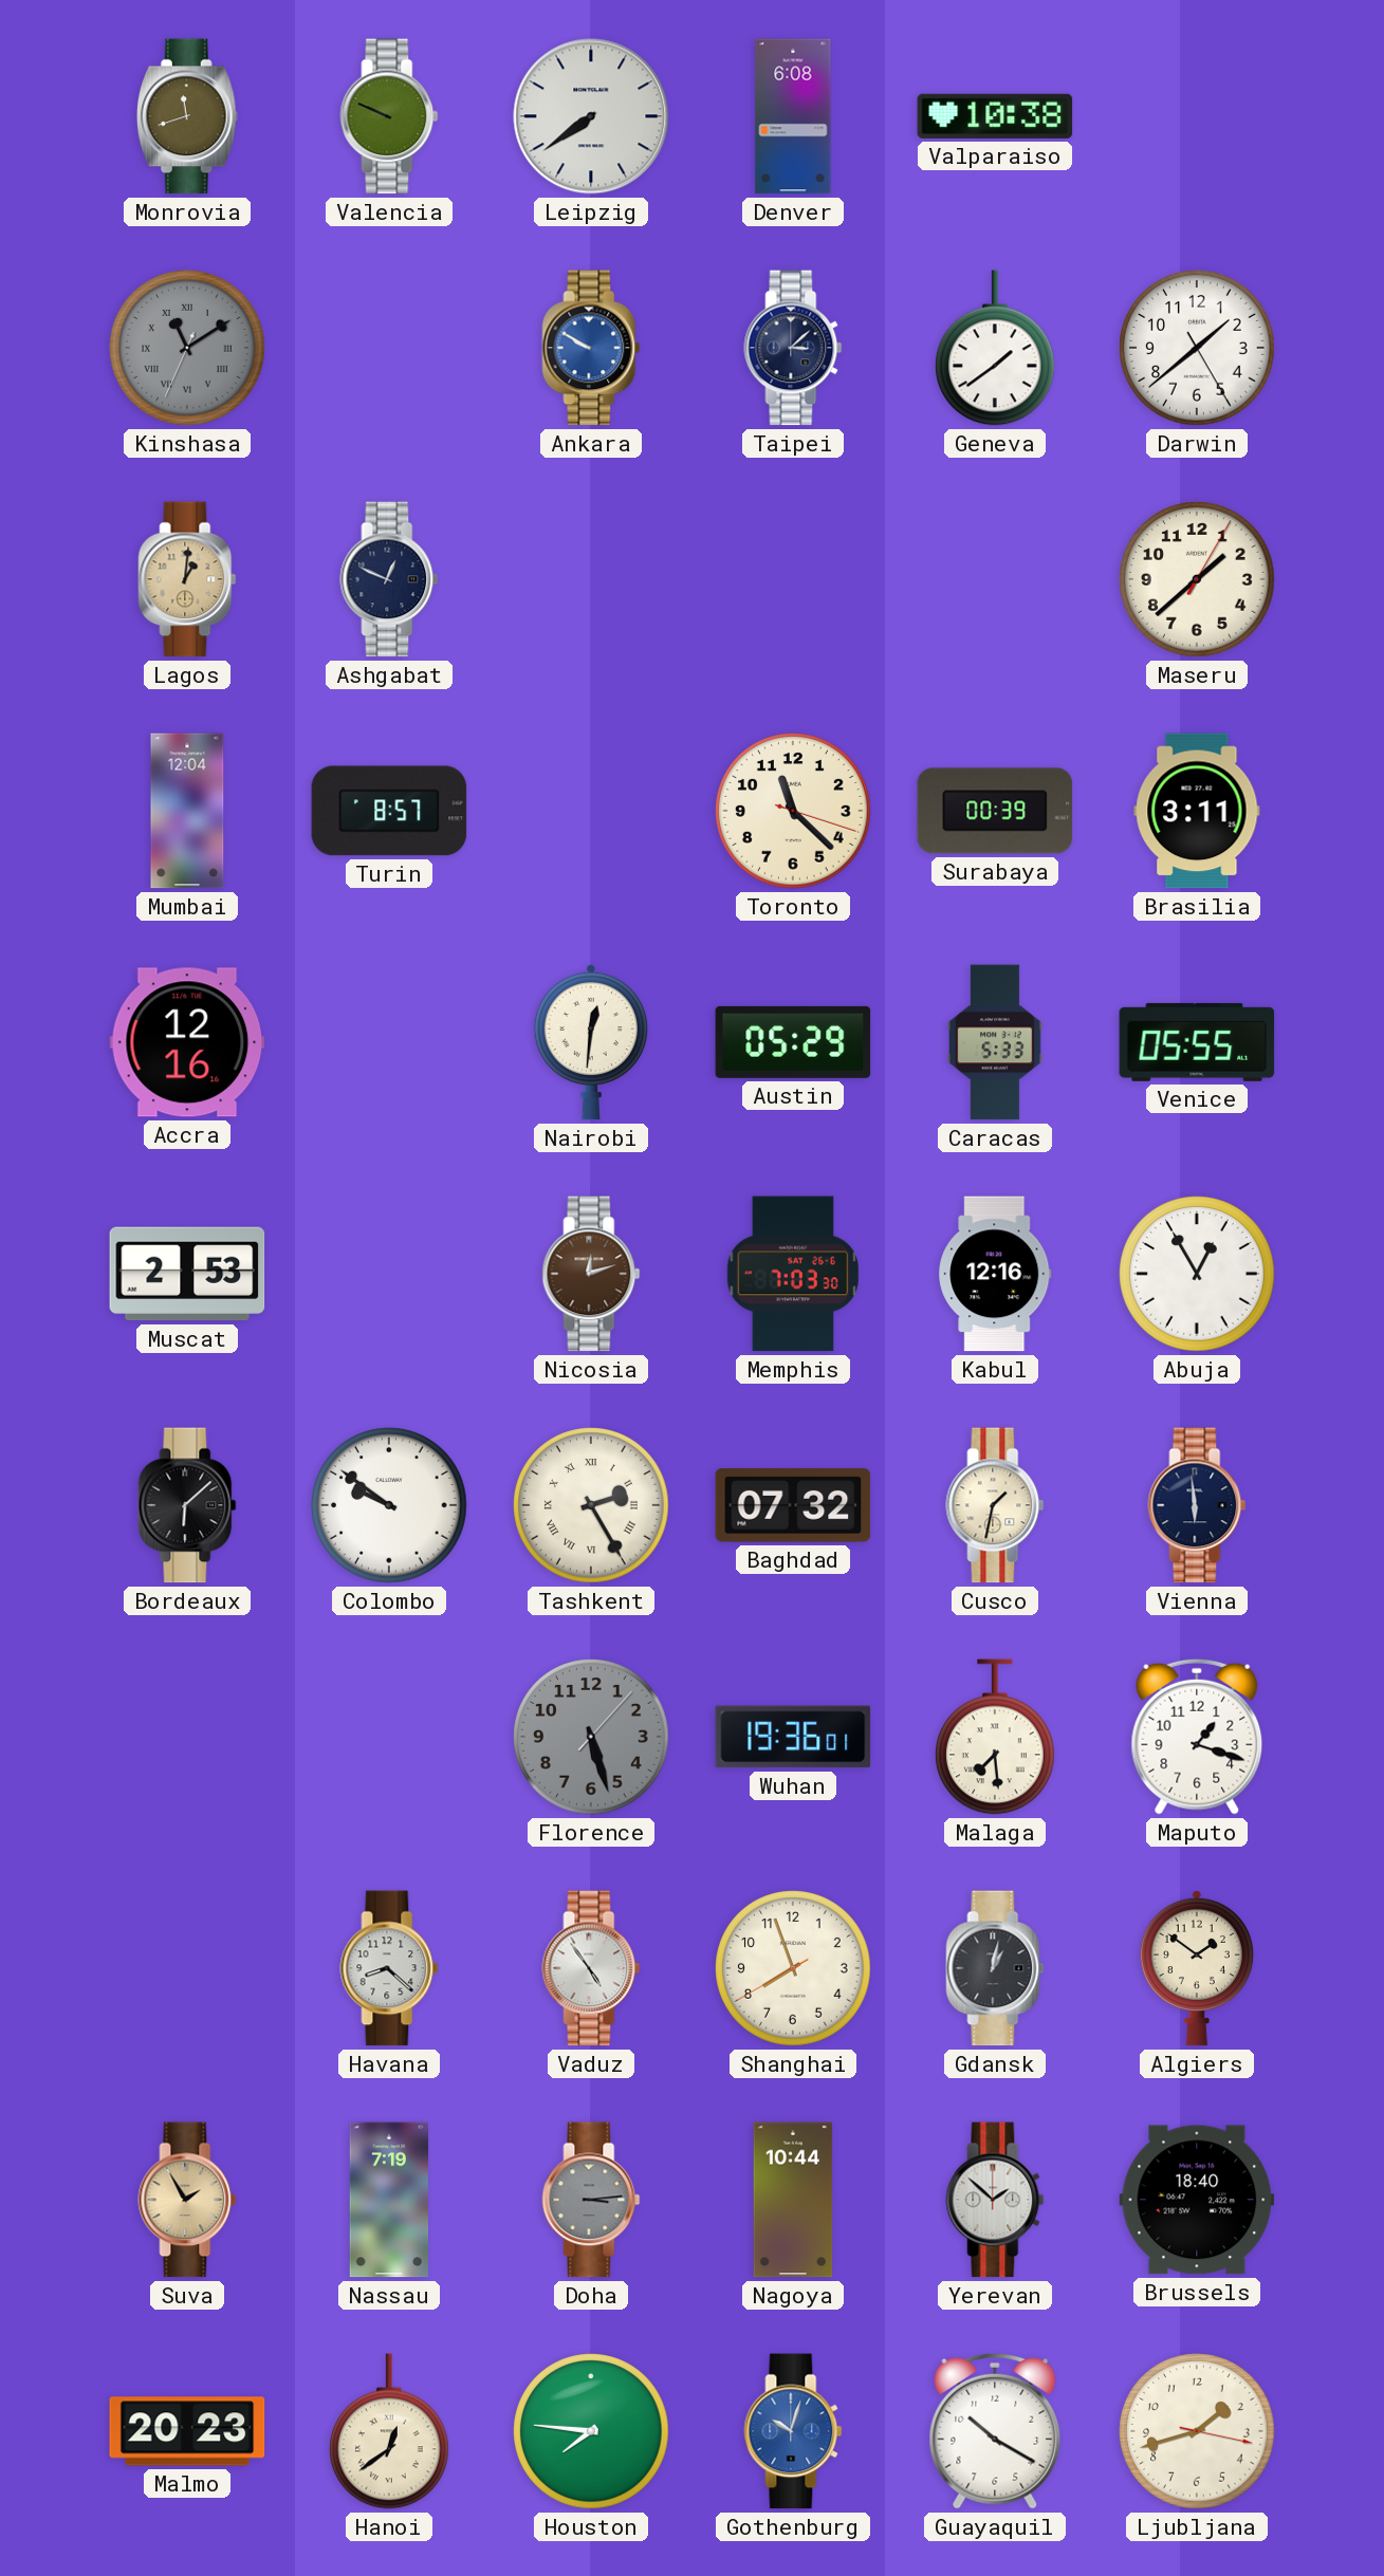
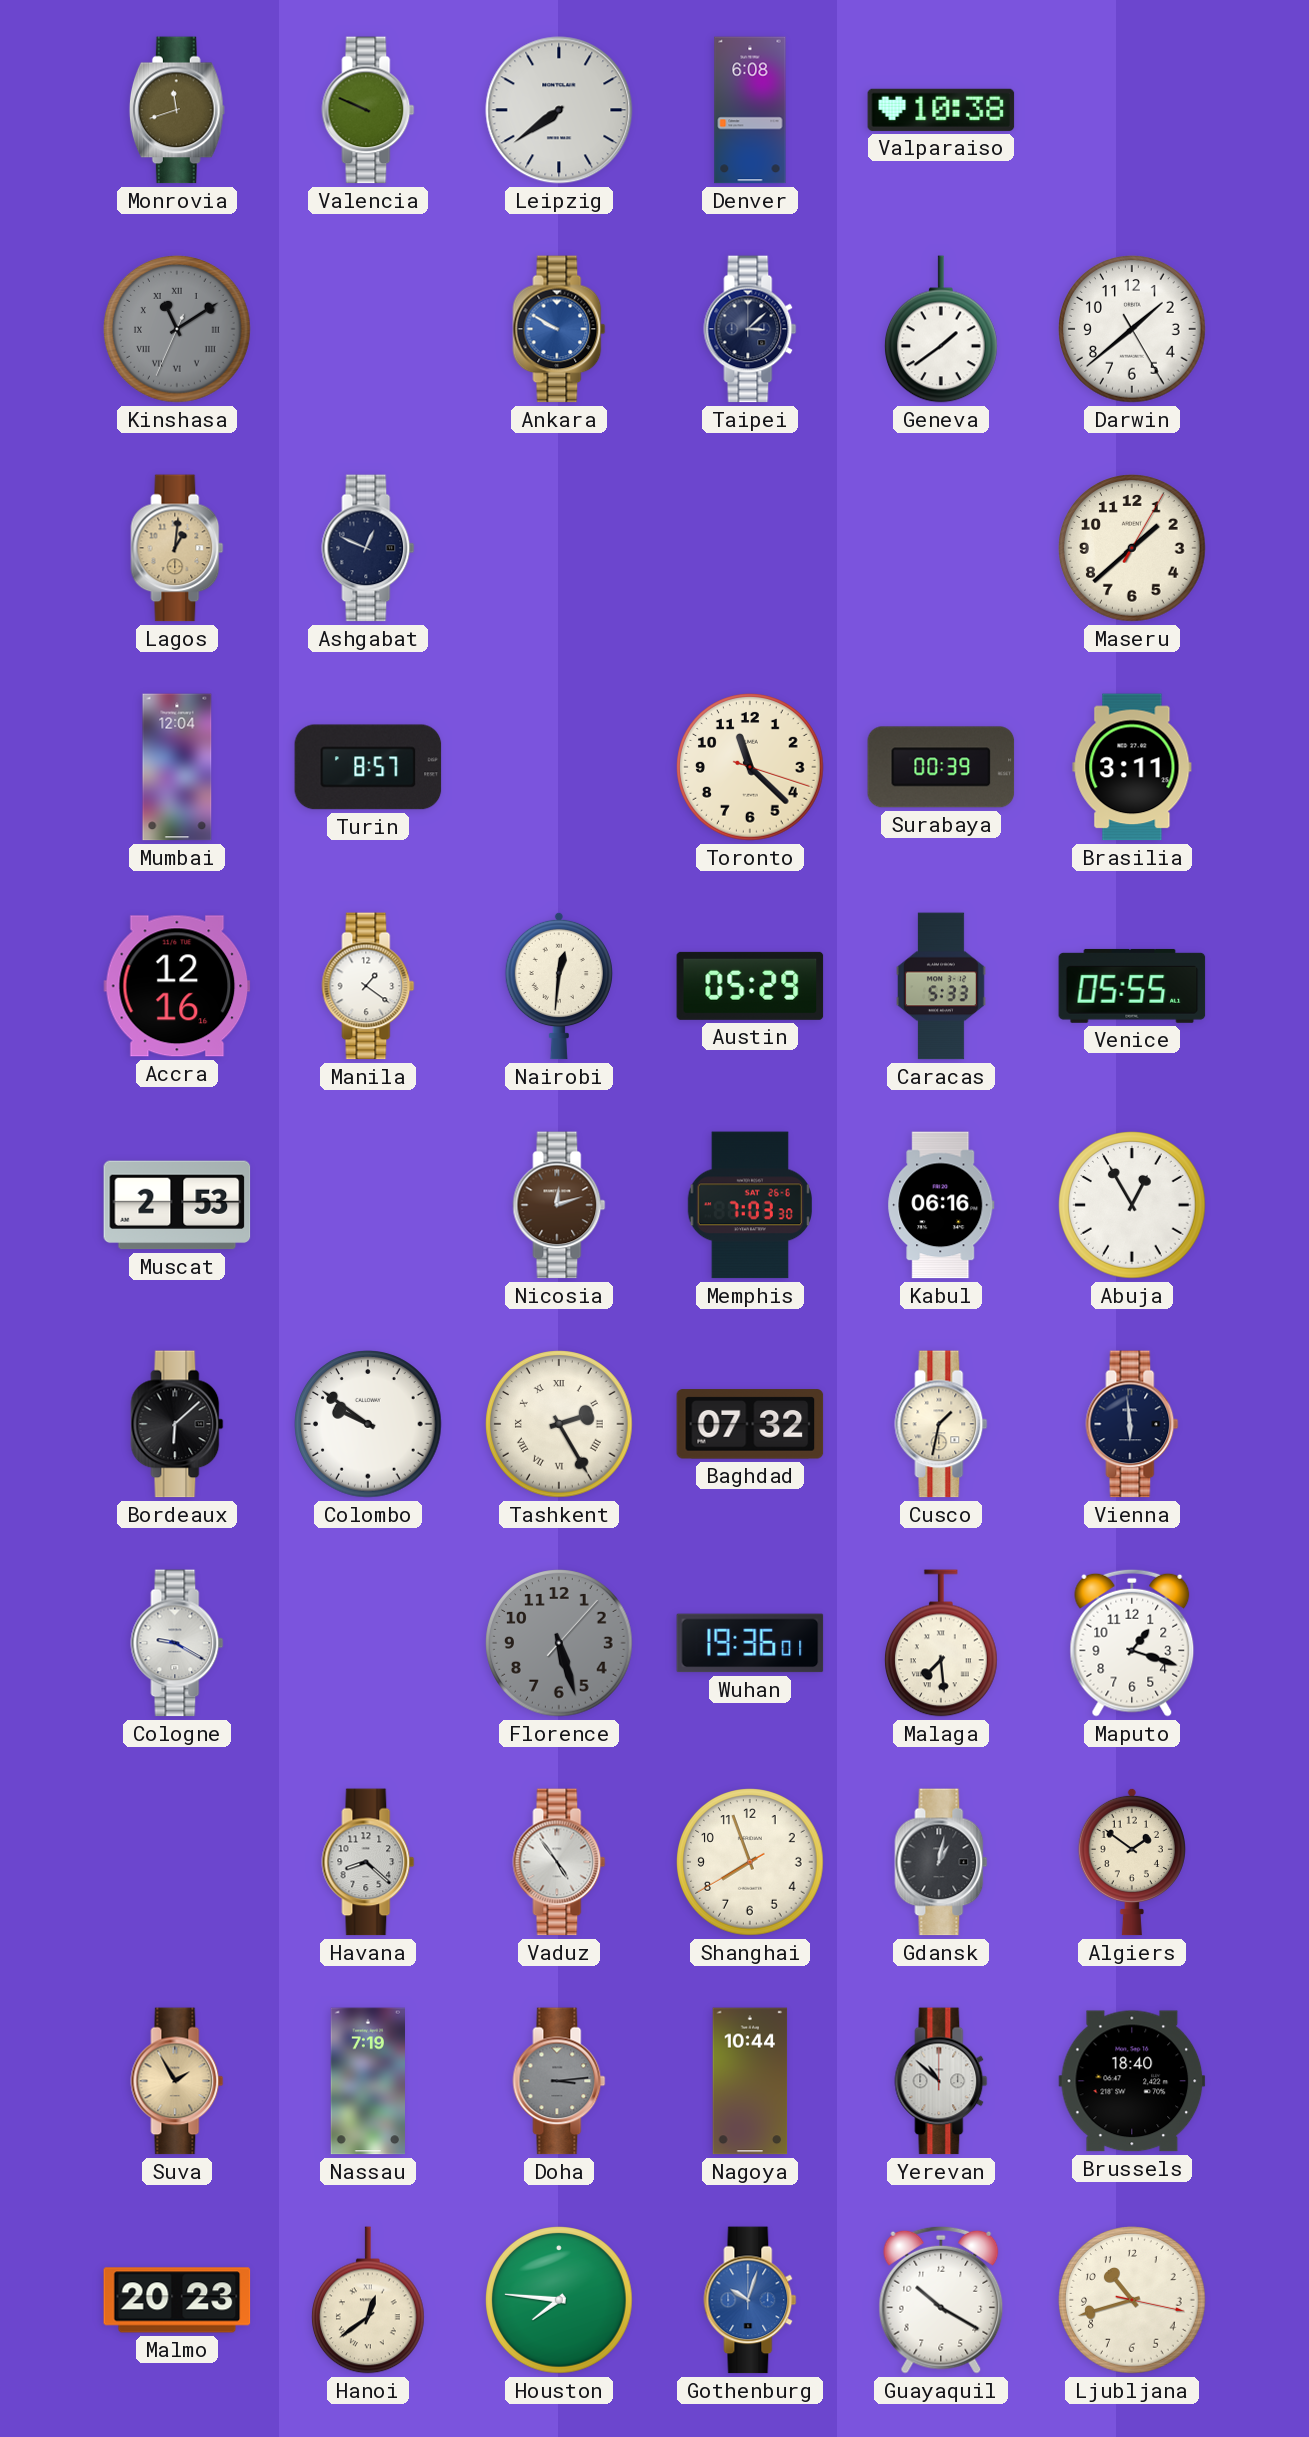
Manila: none -> 1:21 (368, 986)
Kabul: 12:16 -> 06:16 (941, 1205)
Cologne: none -> 9:20 (177, 1643)
Yerevan: 1:52 -> 10:52 (941, 2081)
Ljubljana: 1:42 -> 10:42 (1132, 2300)
